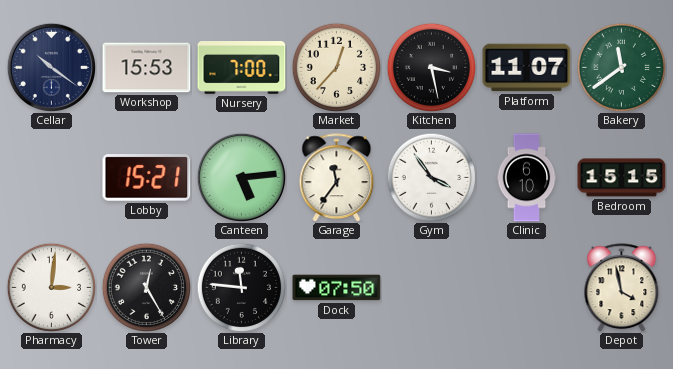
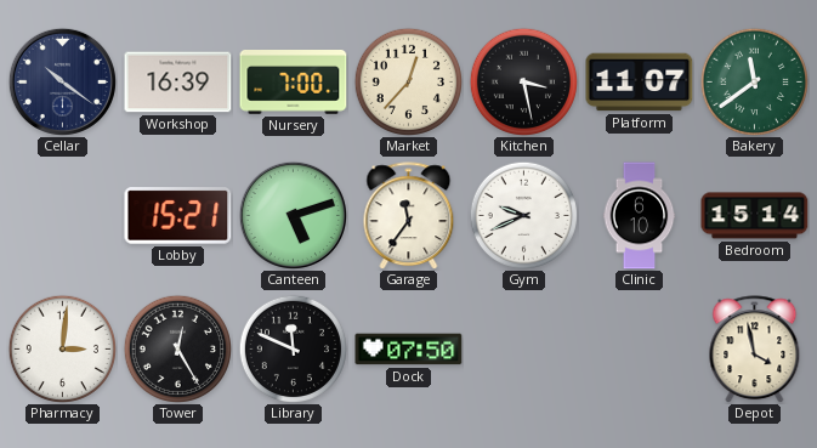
Workshop: 15:53 -> 16:39 (178, 83)
Canteen: 5:14 -> 5:12 (293, 215)
Gym: 3:54 -> 9:41 (523, 215)
Bedroom: 15:15 -> 15:14 (755, 216)
Library: 11:46 -> 11:49 (293, 348)
